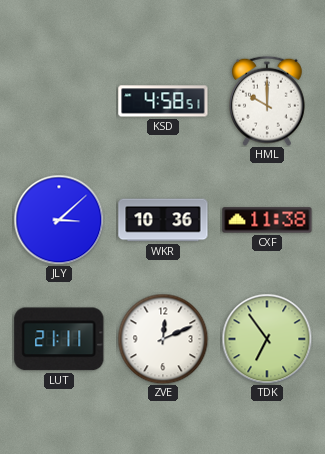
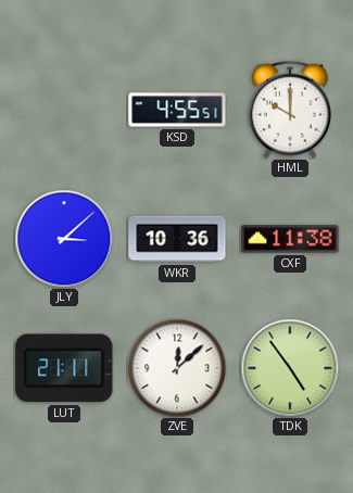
KSD: 4:58 -> 4:55 (177, 110)
ZVE: 12:11 -> 12:08 (177, 368)
TDK: 6:54 -> 4:54 (290, 368)
